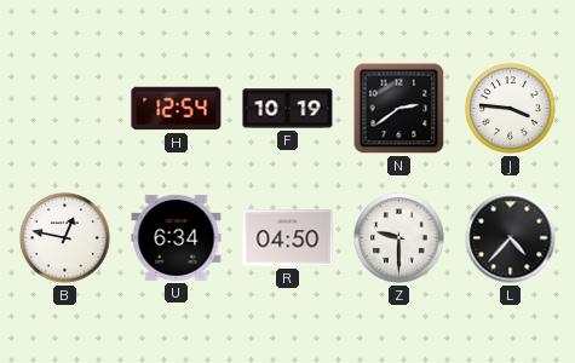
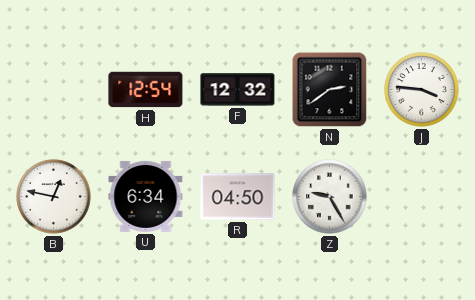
F: 10:19 -> 12:32 (238, 90)
Z: 9:30 -> 9:25 (330, 197)
L: 4:37 -> none (511, 238)
